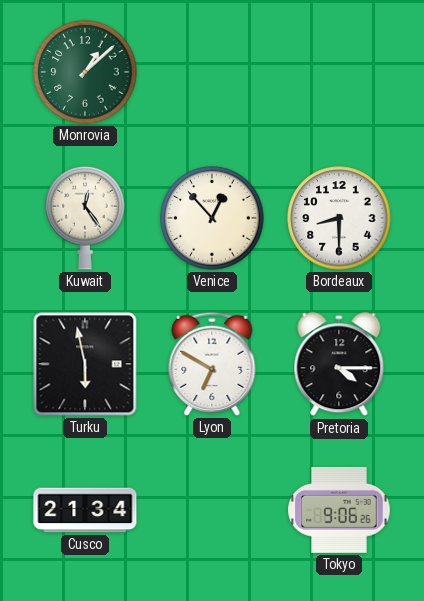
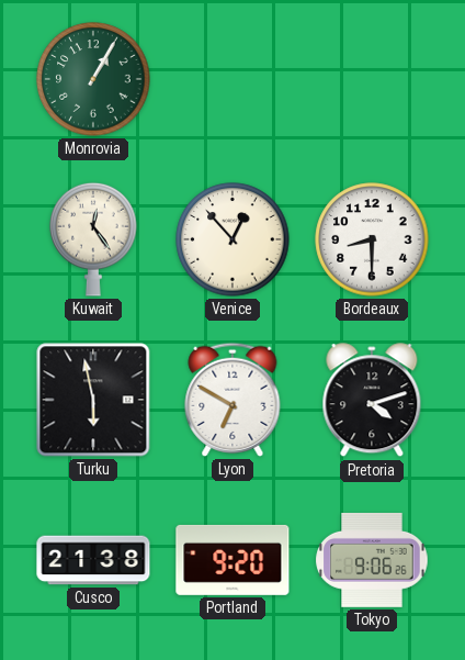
Monrovia: 1:08 -> 1:05 (93, 79)
Pretoria: 4:15 -> 4:12 (372, 401)
Cusco: 21:34 -> 21:38 (93, 560)
Portland: none -> 9:20 (232, 560)
